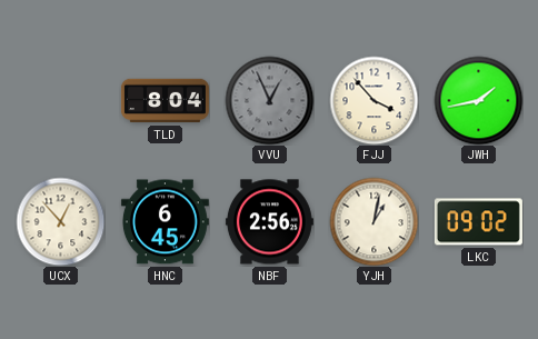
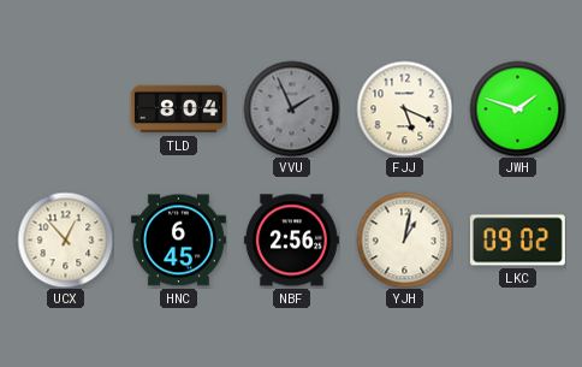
VVU: 12:56 -> 1:56 (291, 108)
FJJ: 3:53 -> 5:19 (404, 108)
JWH: 1:43 -> 1:48 (517, 108)
